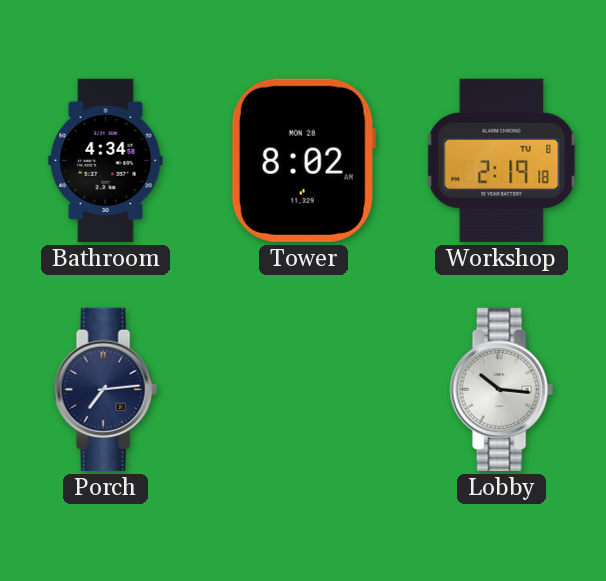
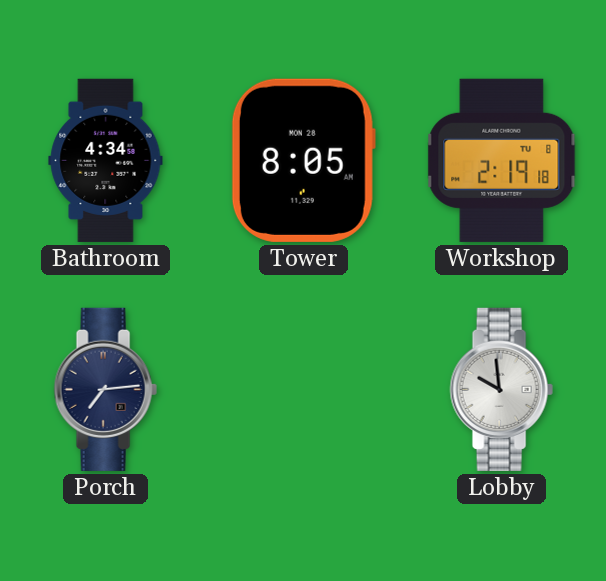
Tower: 8:02 -> 8:05 (303, 160)
Lobby: 10:16 -> 9:59 (501, 389)
